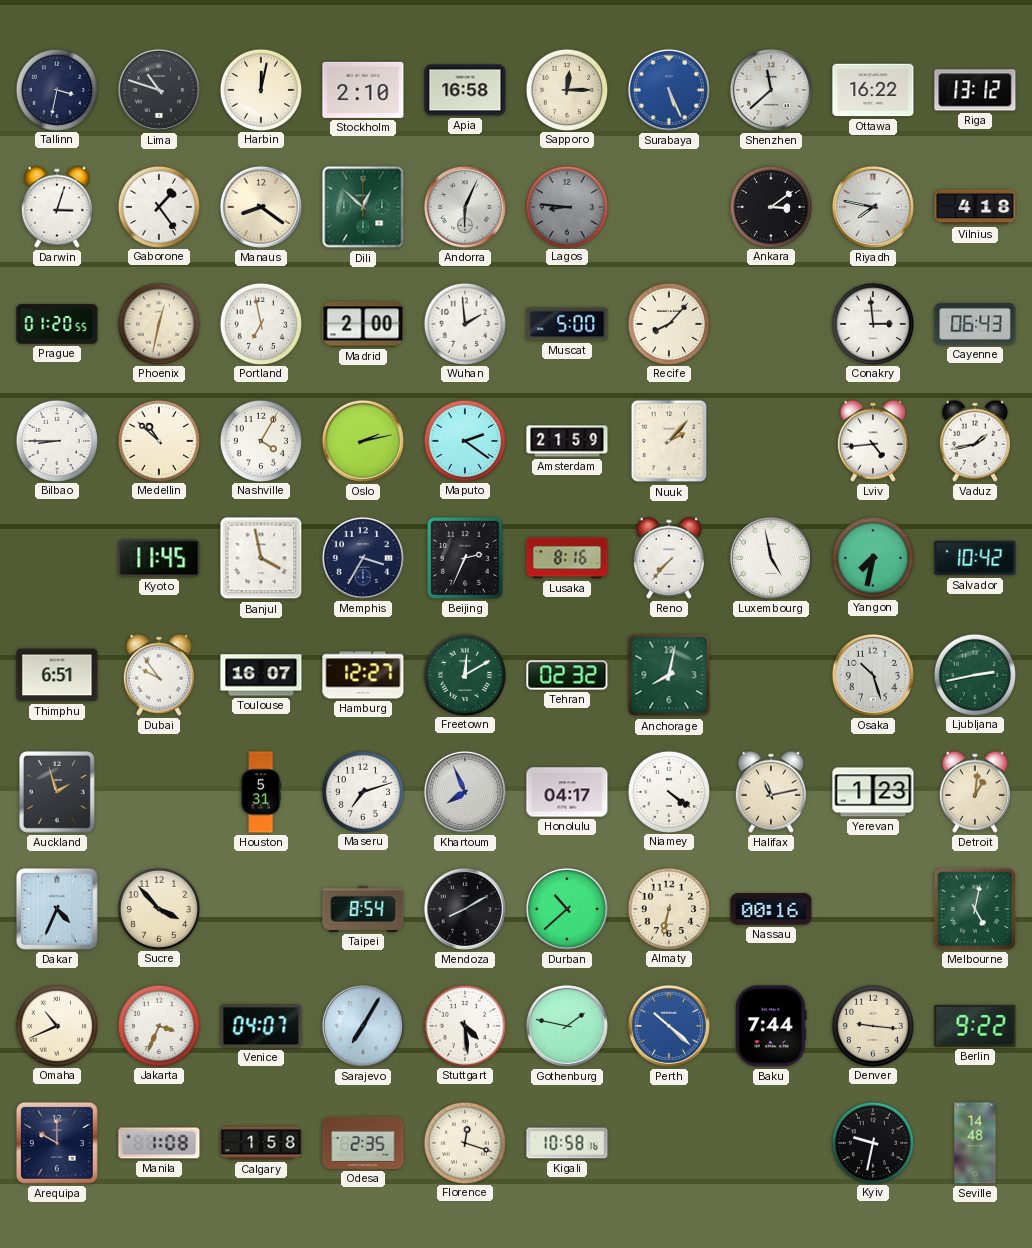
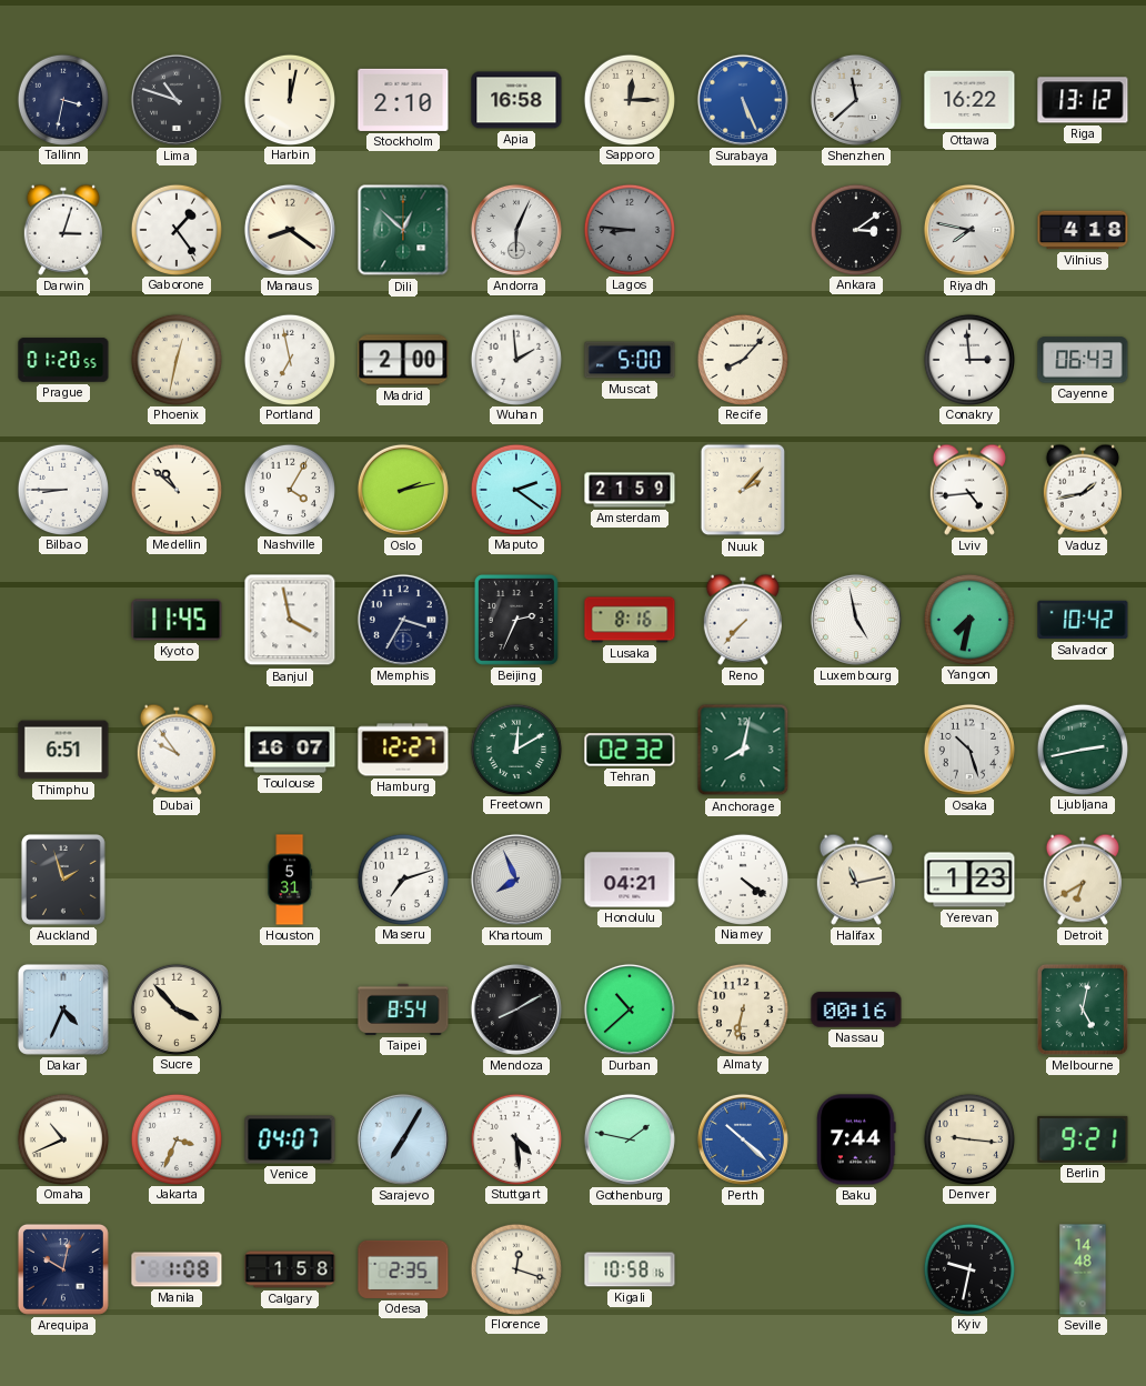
Honolulu: 04:17 -> 04:21 (630, 880)
Detroit: 1:01 -> 6:40 (1083, 880)
Berlin: 9:22 -> 9:21 (1083, 1139)
Arequipa: 10:00 -> 10:02 (63, 1269)
